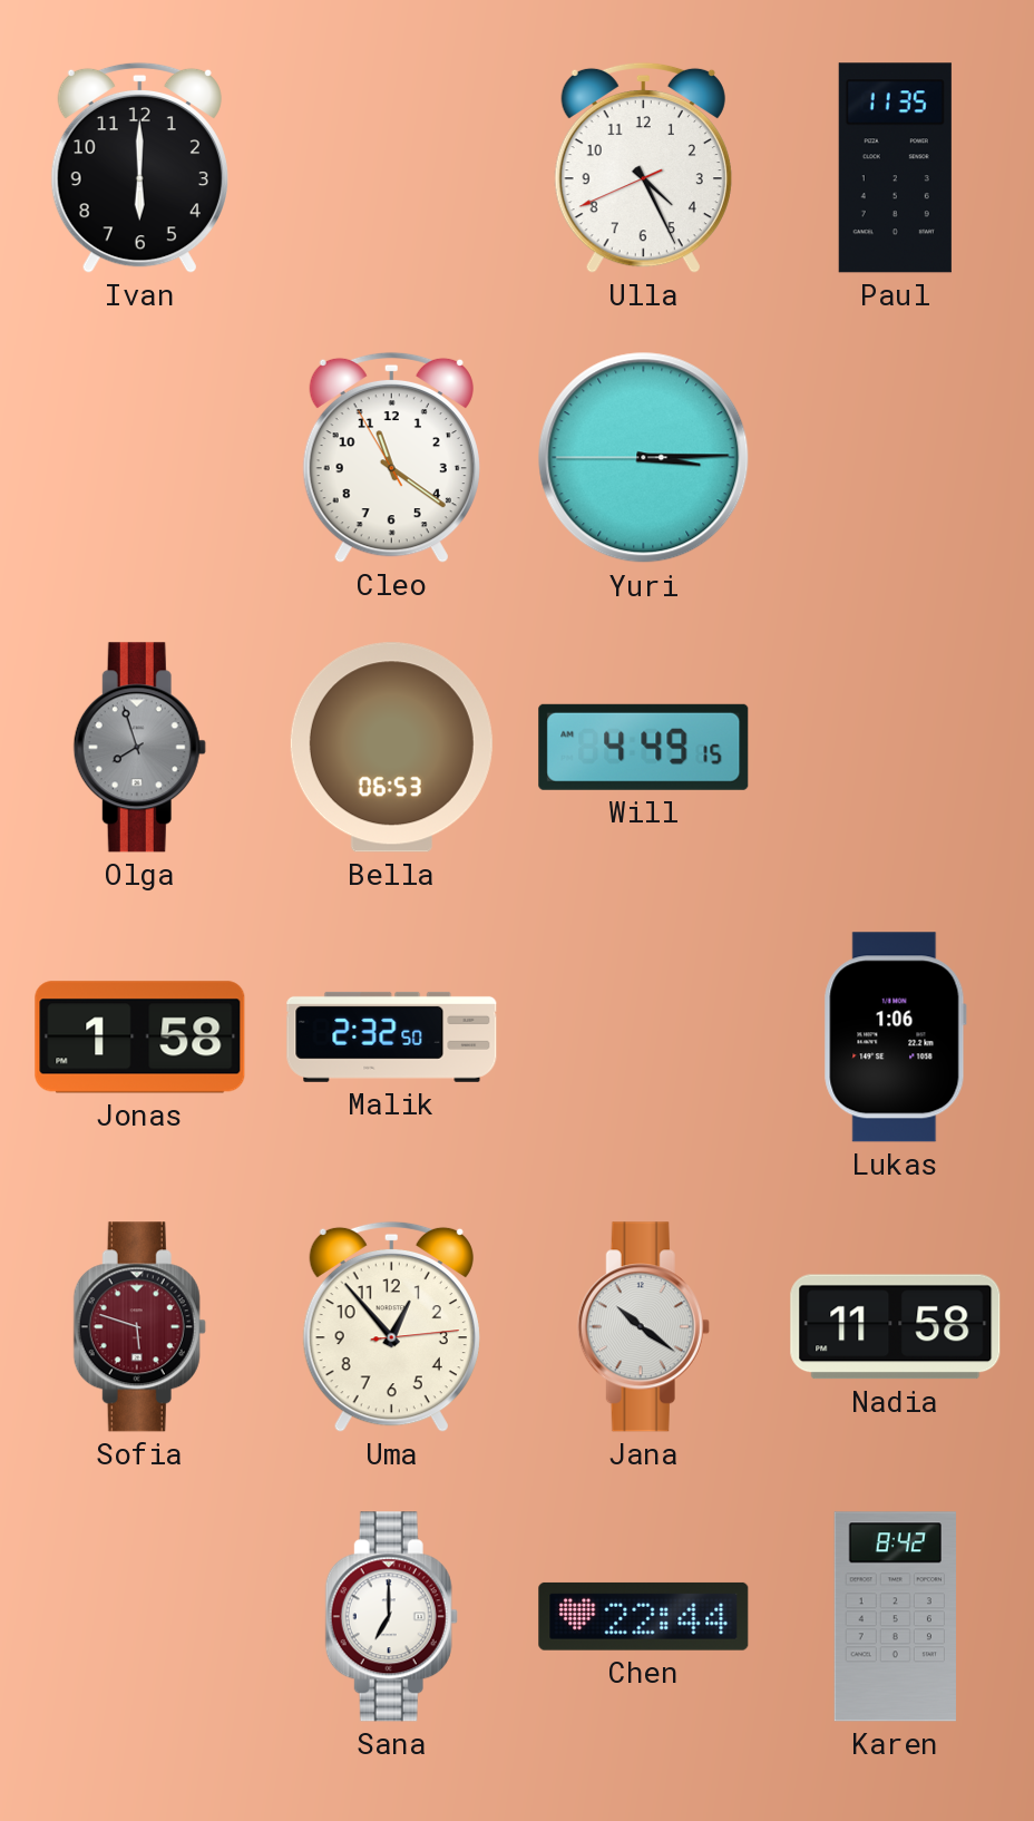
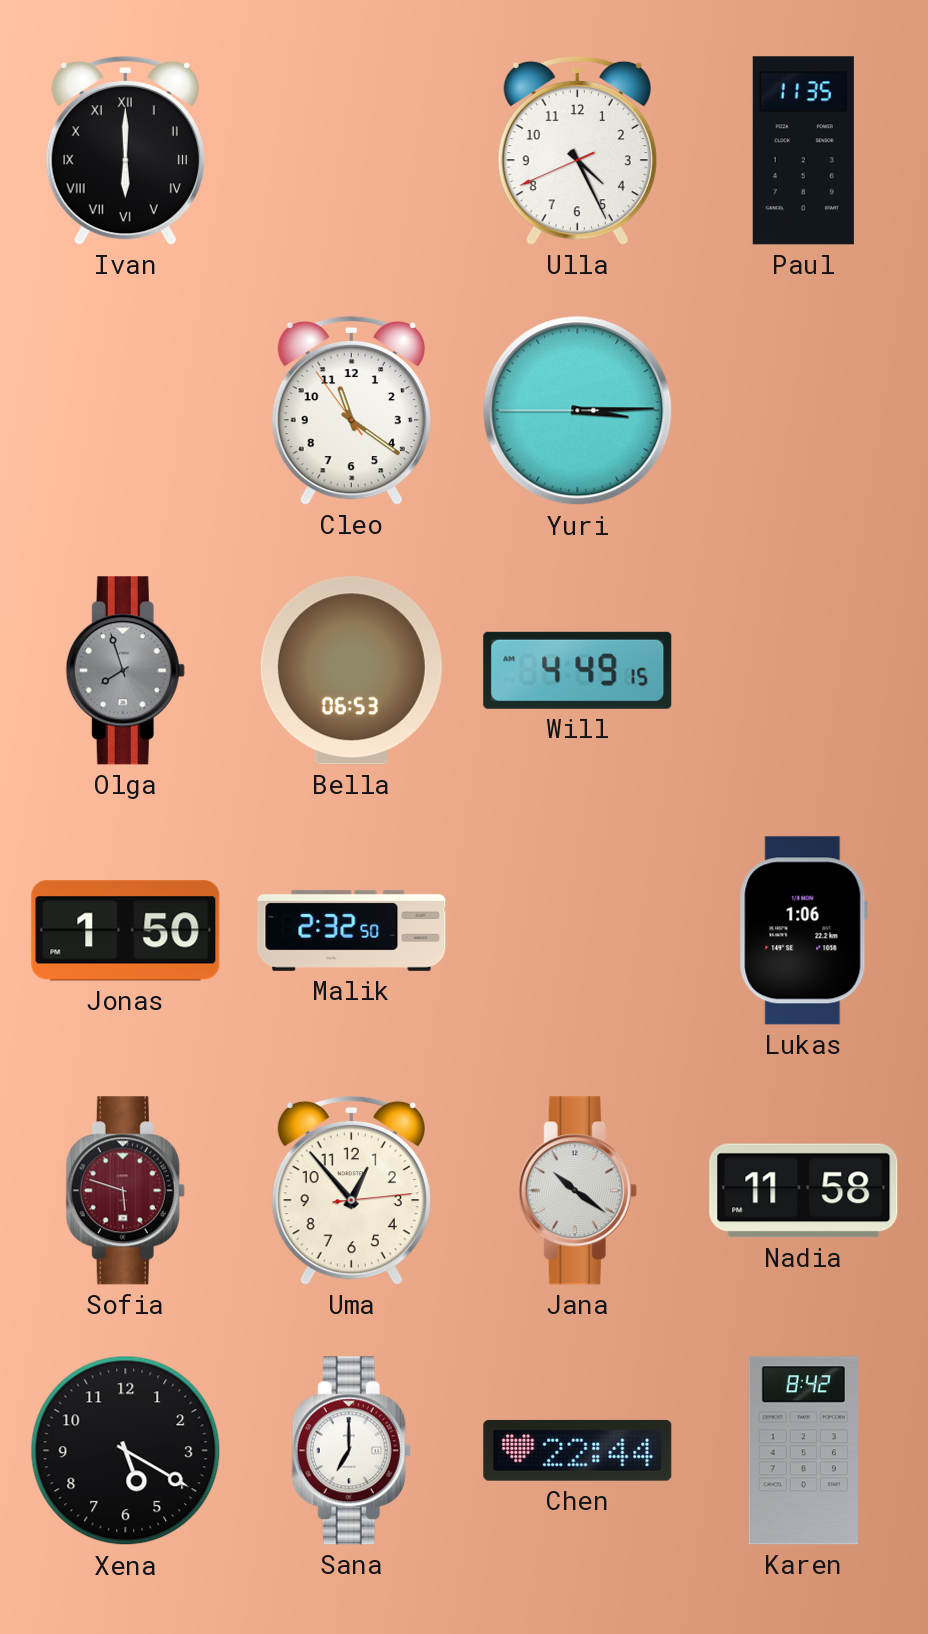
Ivan numerals: Arabic -> Roman (125, 150)
Cleo: 11:20:55 -> 11:20:54 (351, 410)
Jonas: 1:58 -> 1:50 (126, 931)
Xena: none -> 5:20 (126, 1451)
